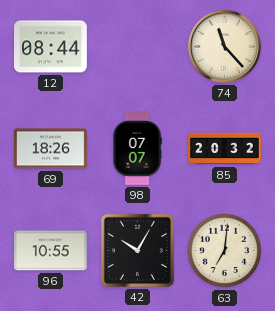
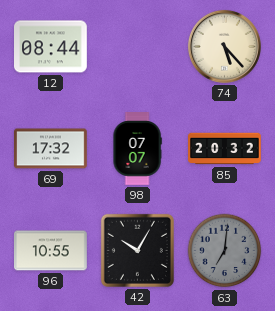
74: 11:23 -> 5:23 (224, 46)
69: 18:26 -> 17:32 (51, 149)
63 dial: cream -> grey (225, 251)
